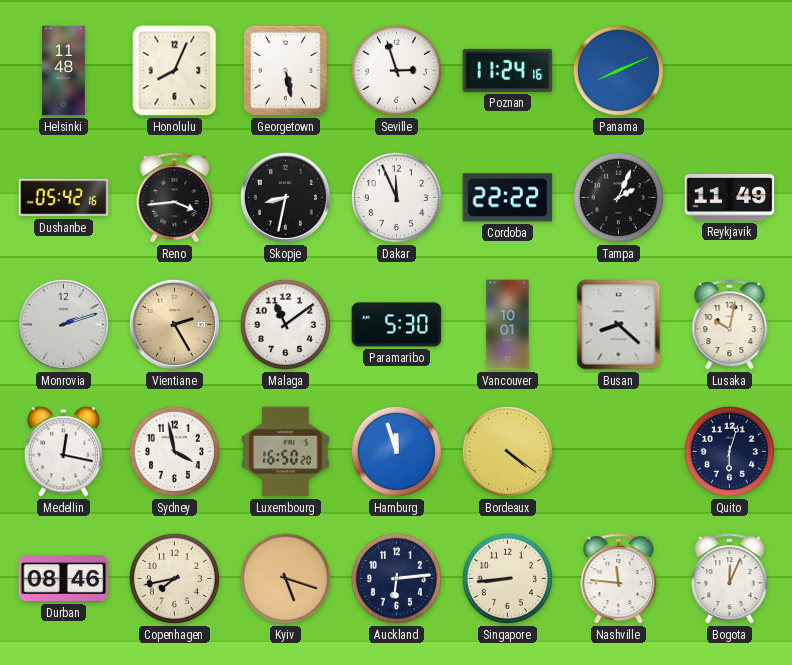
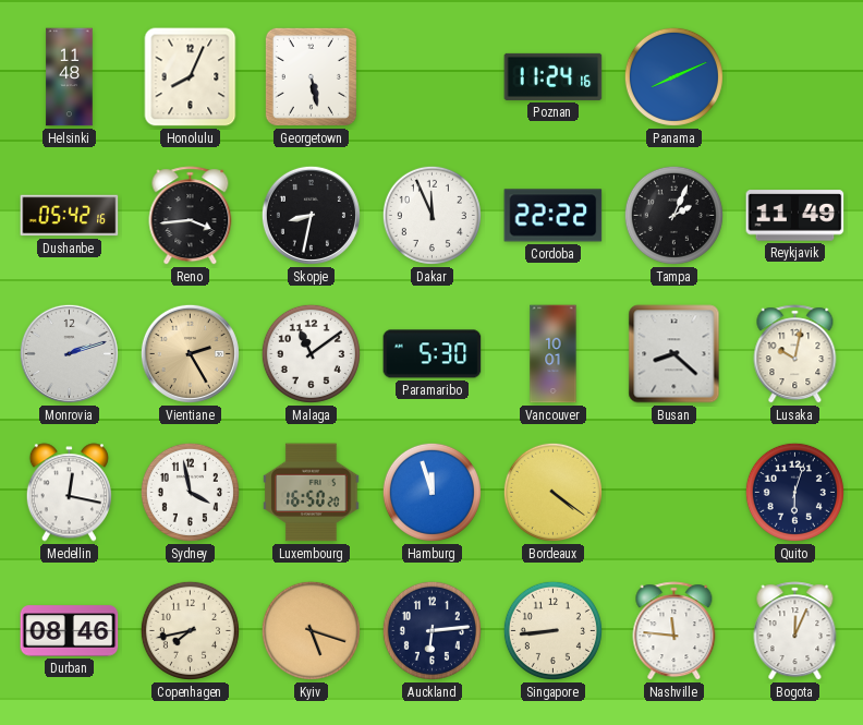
Seville: 2:57 -> none (396, 70)
